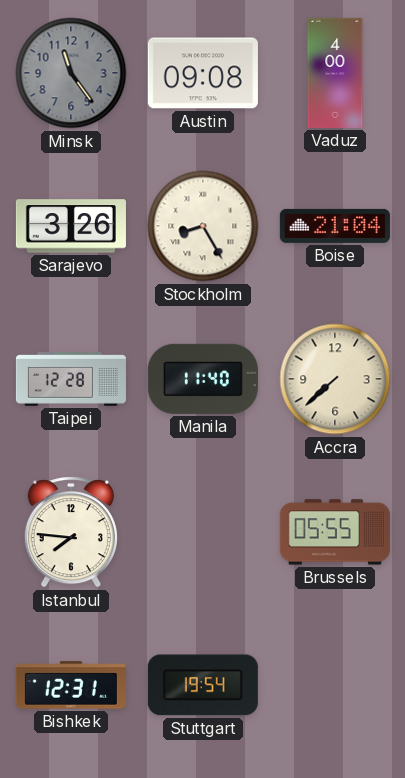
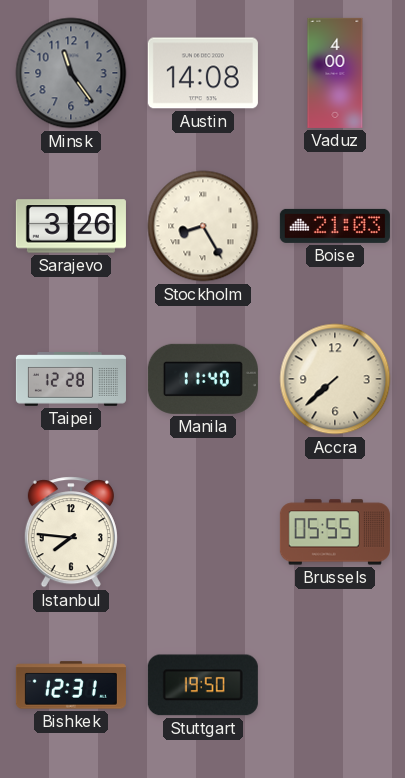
Austin: 09:08 -> 14:08 (203, 73)
Boise: 21:04 -> 21:03 (335, 226)
Stuttgart: 19:54 -> 19:50 (203, 685)
